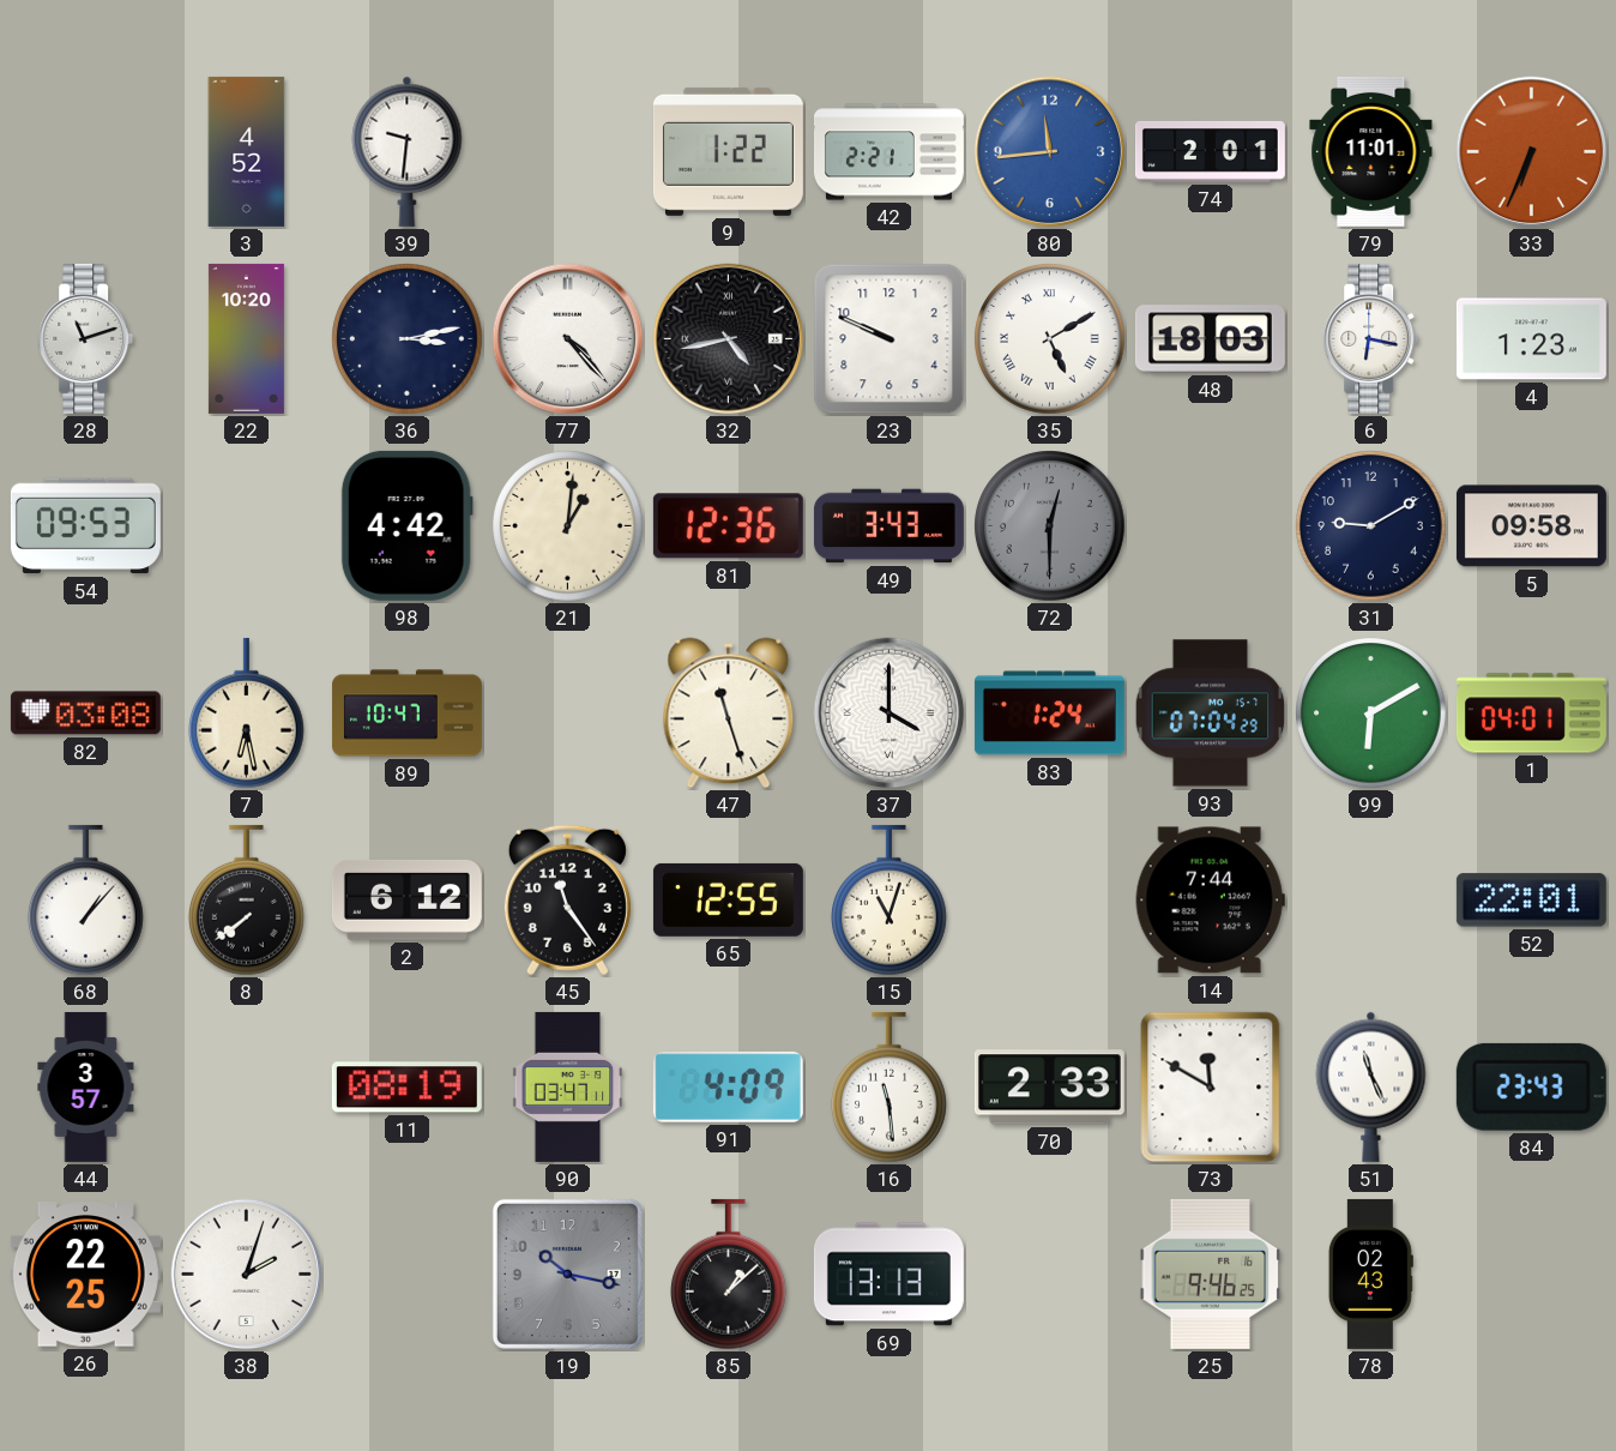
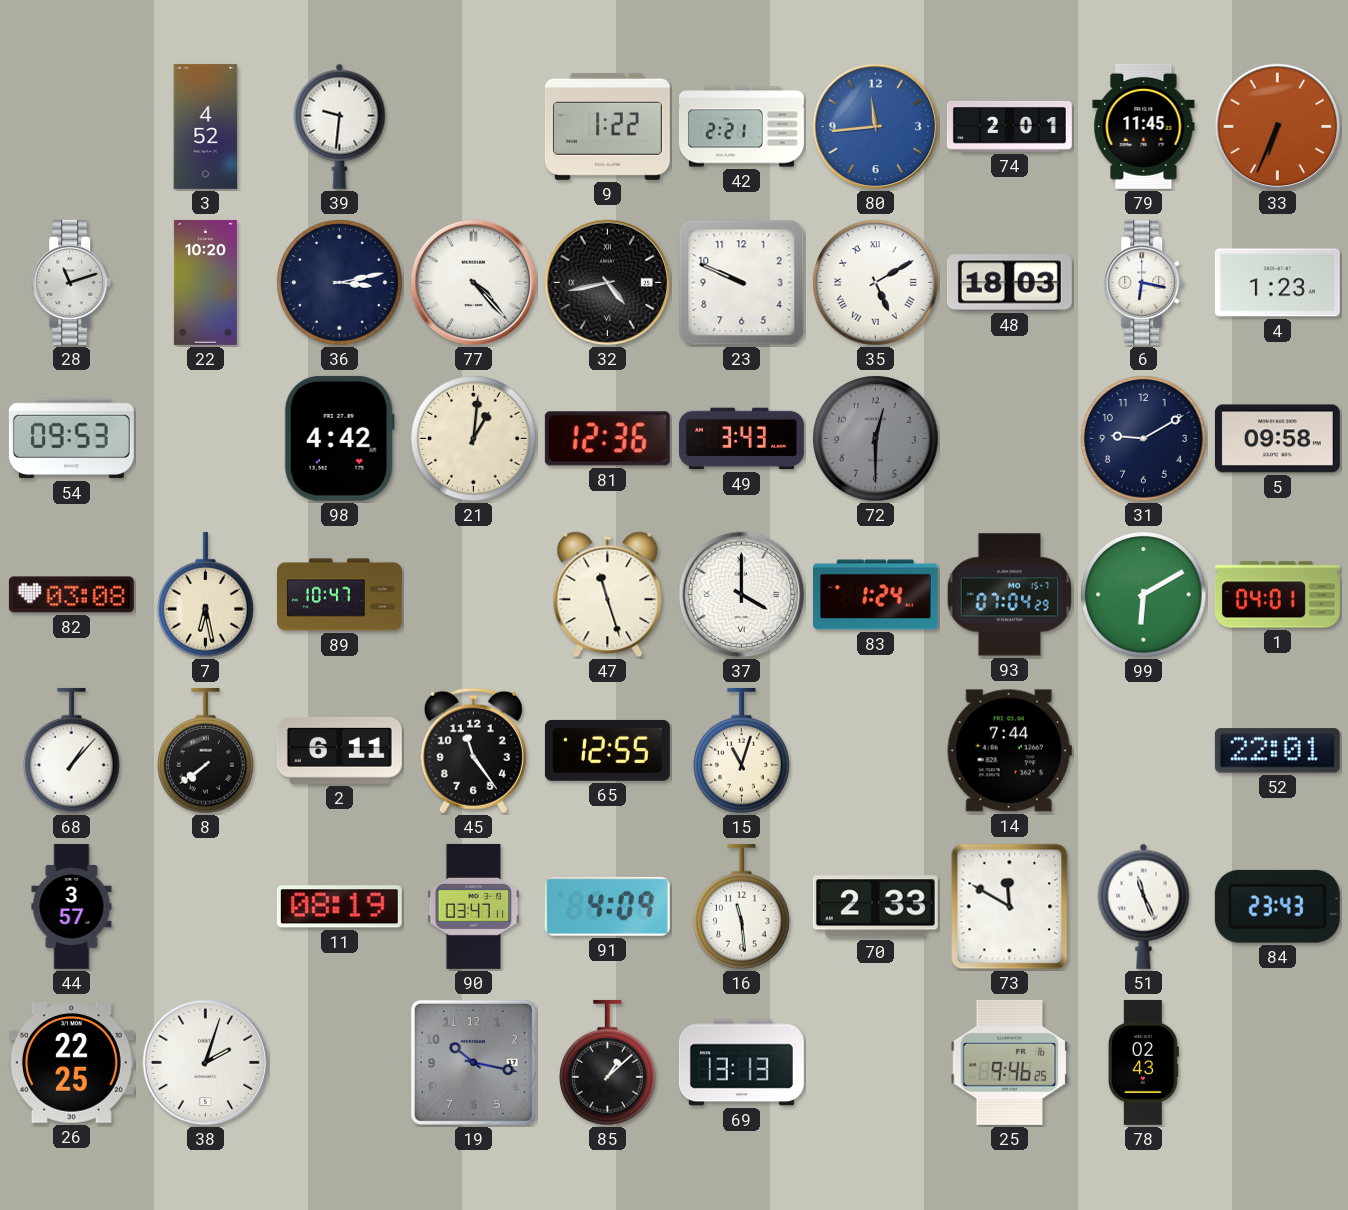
79: 11:01 -> 11:45 (1144, 126)
2: 6:12 -> 6:11 (339, 750)
